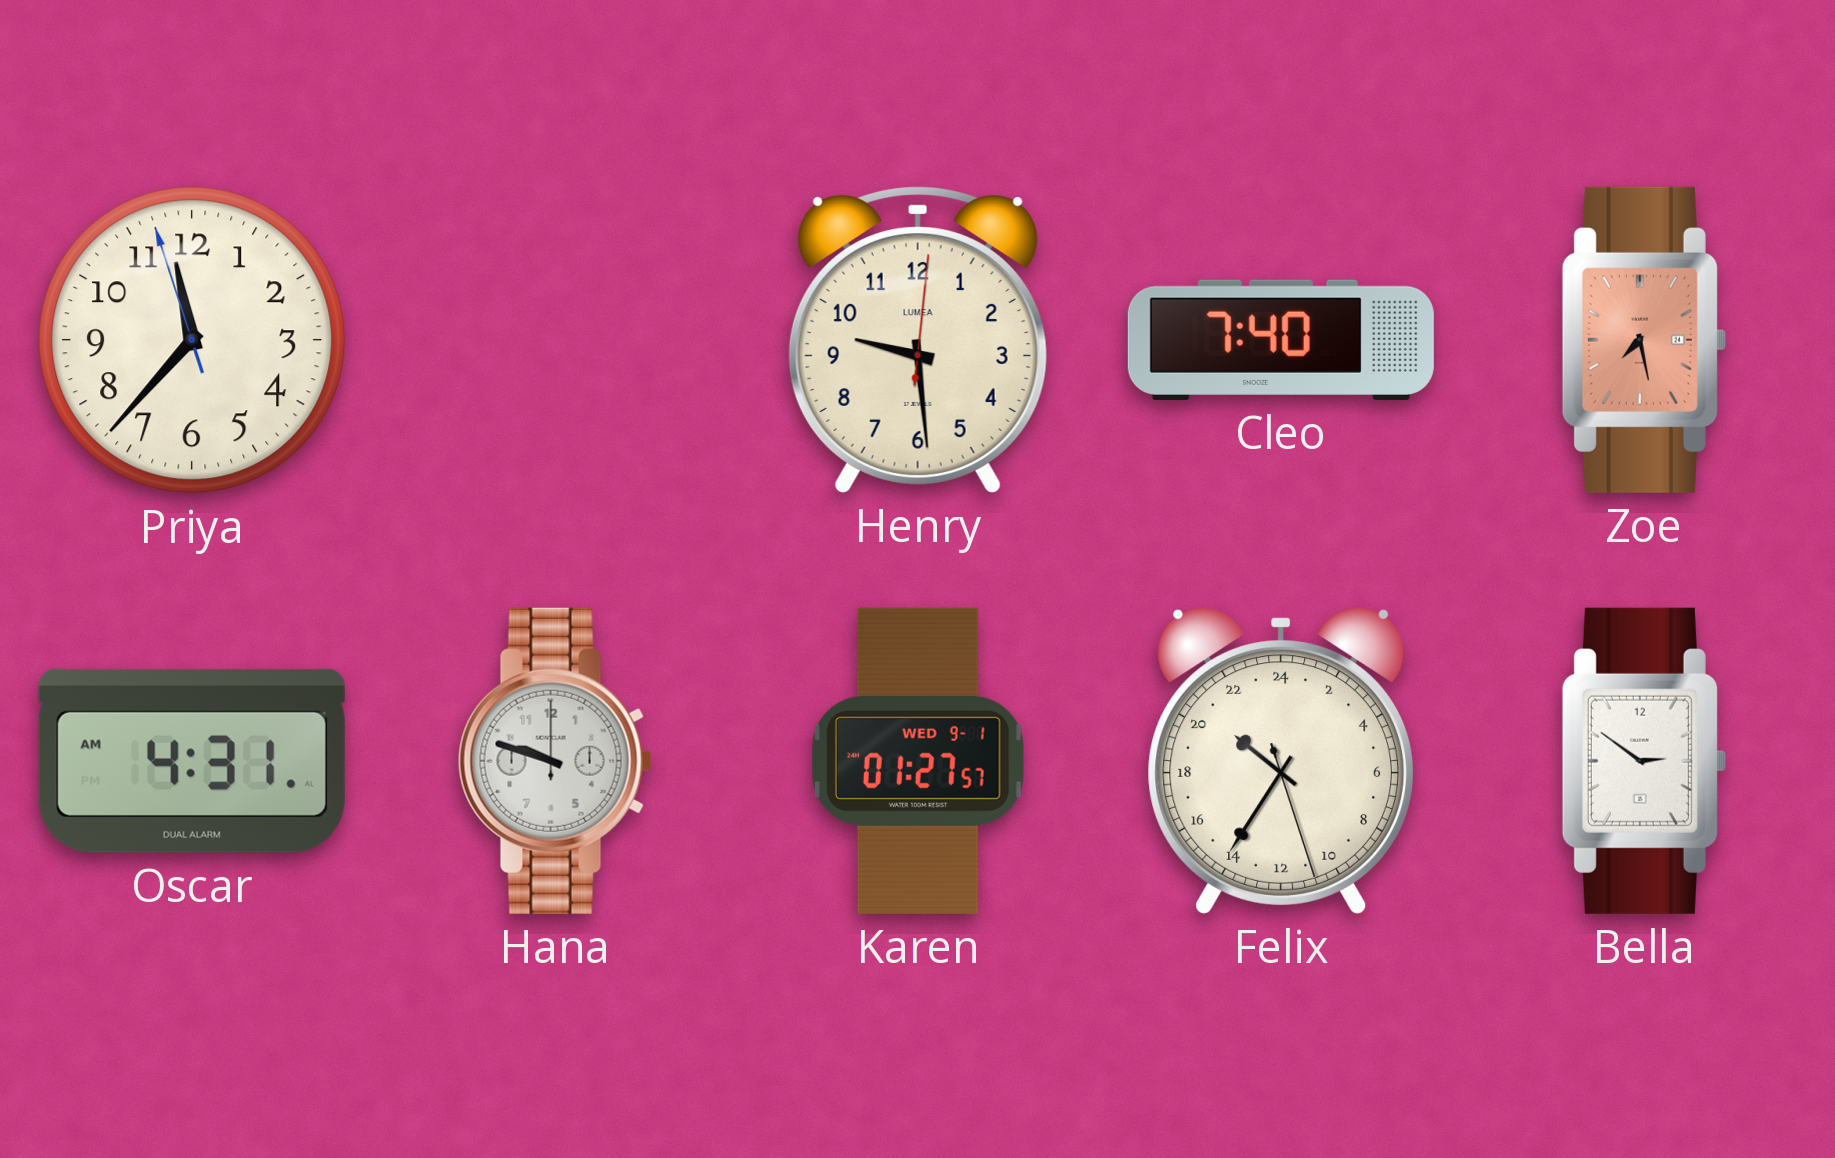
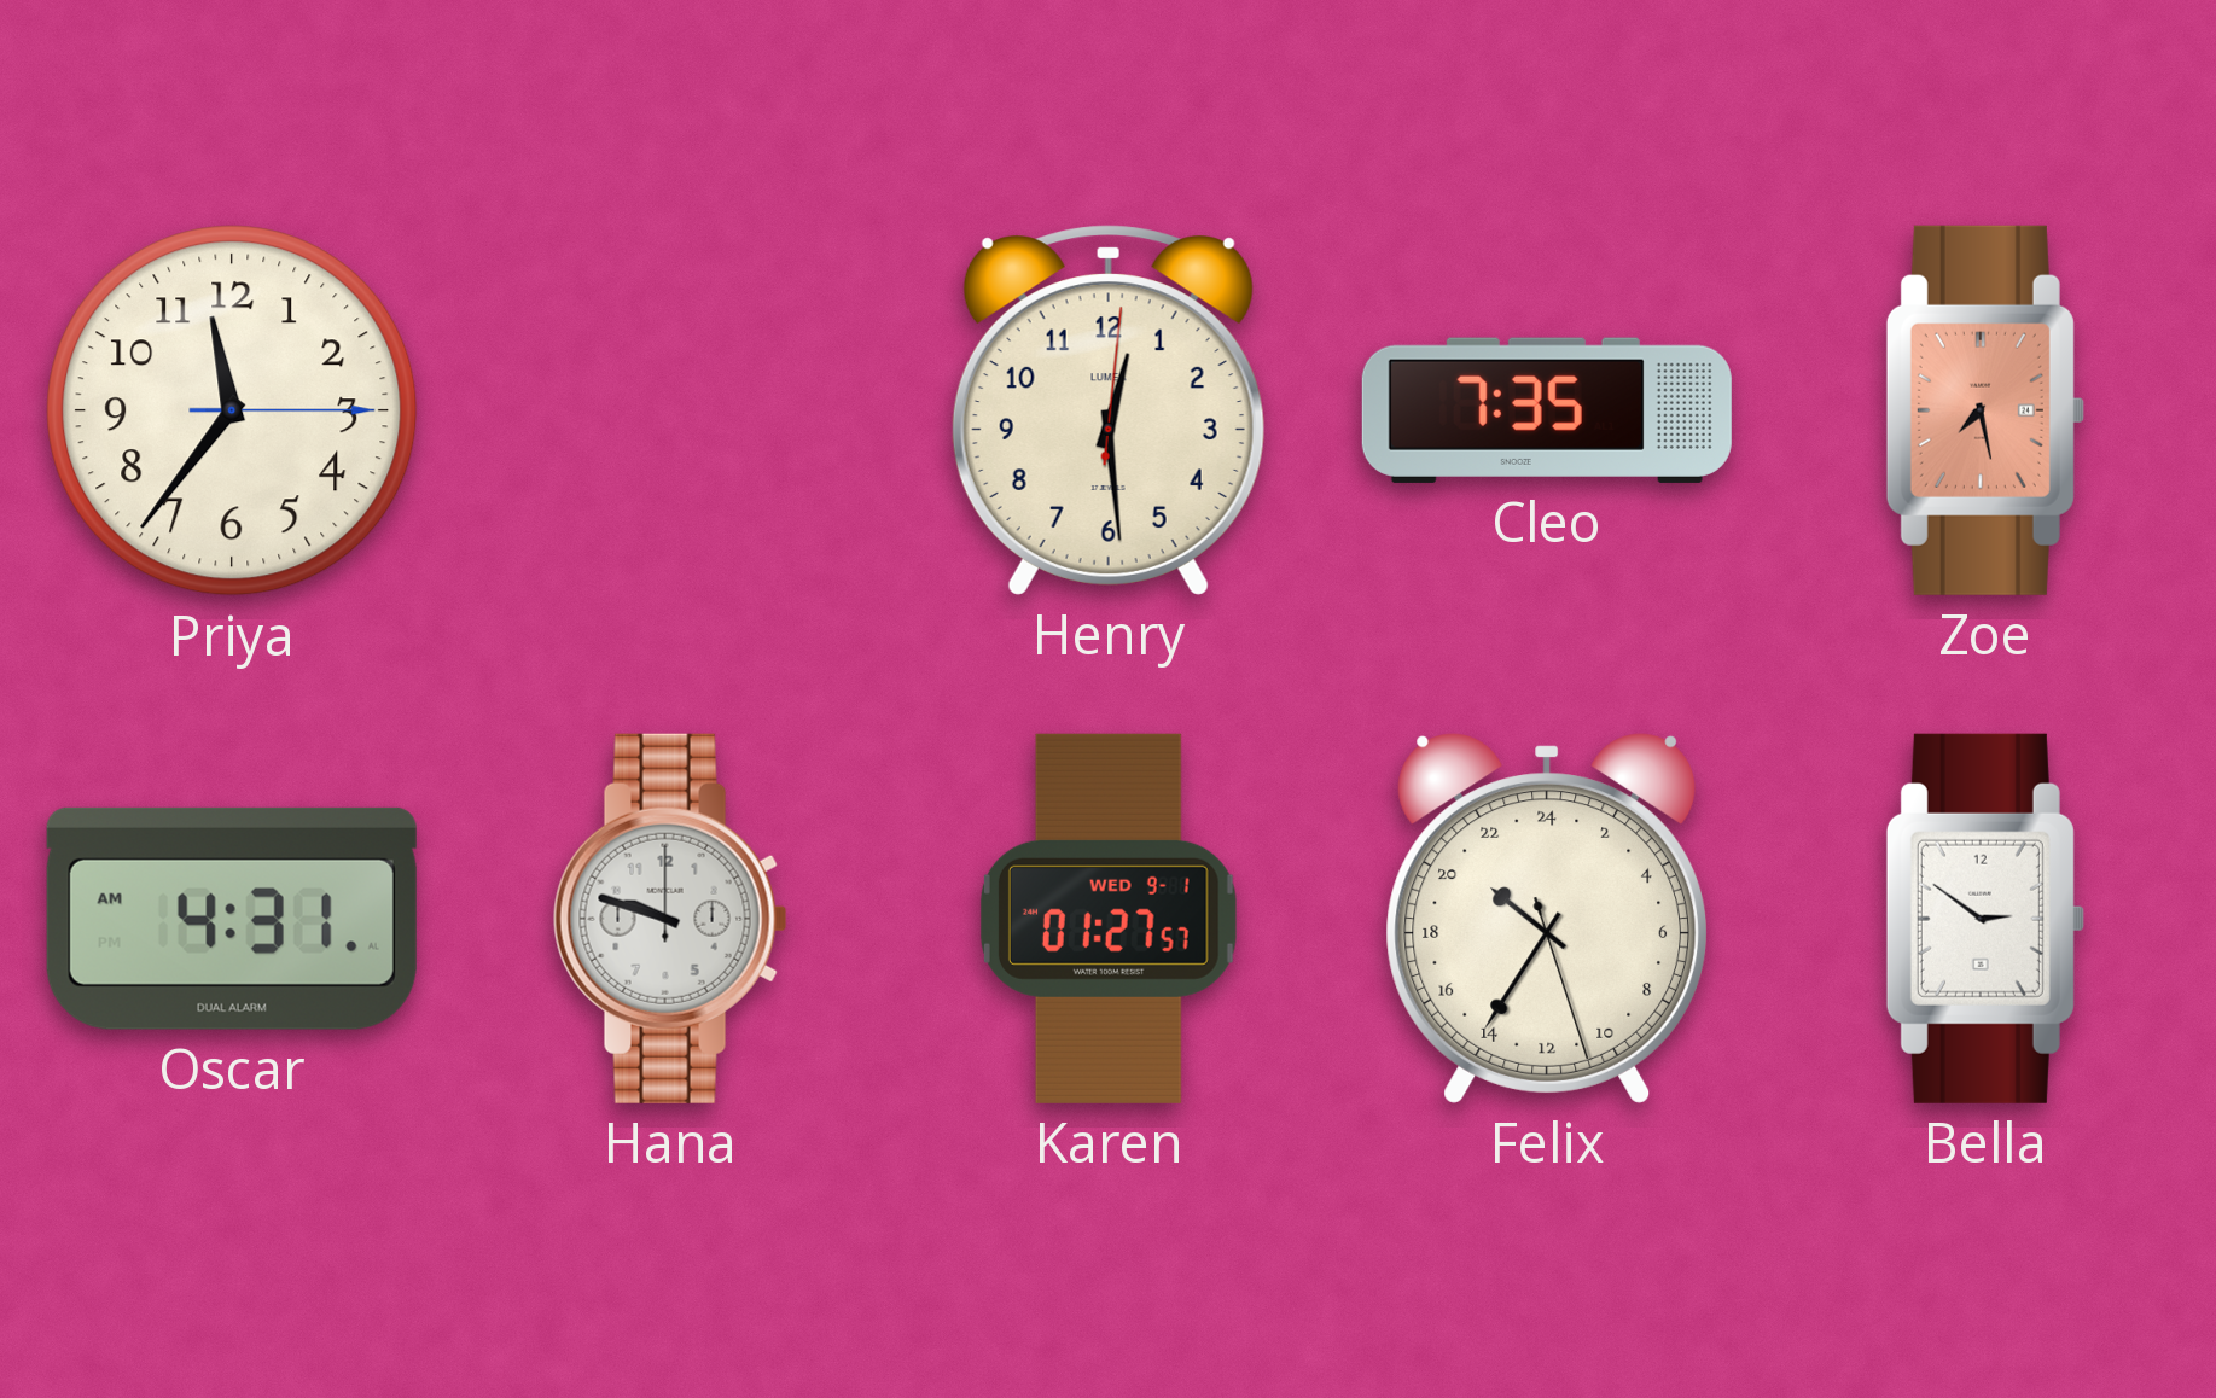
Priya: 11:36:57 -> 11:36:15 (232, 410)
Henry: 9:29 -> 12:29 (1109, 410)
Cleo: 7:40 -> 7:35 (1547, 410)
